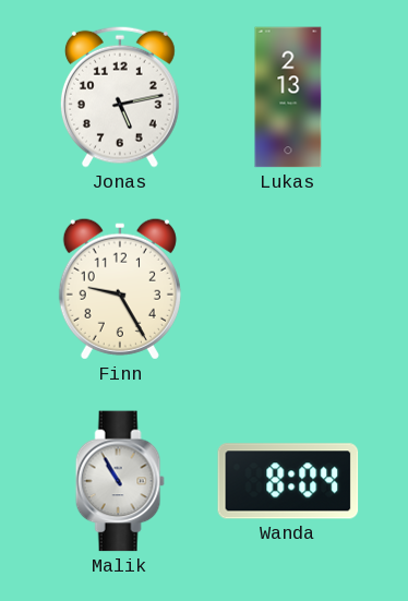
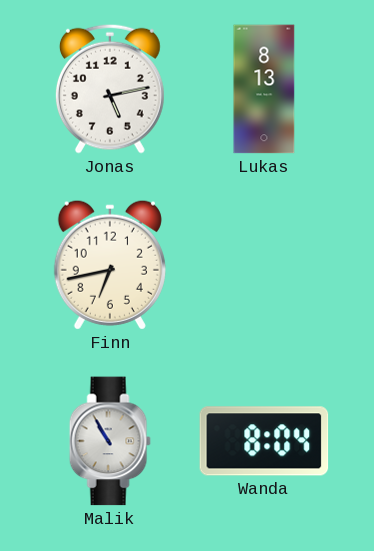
Lukas: 2:13 -> 8:13 (264, 89)
Finn: 9:25 -> 6:43 (110, 265)
